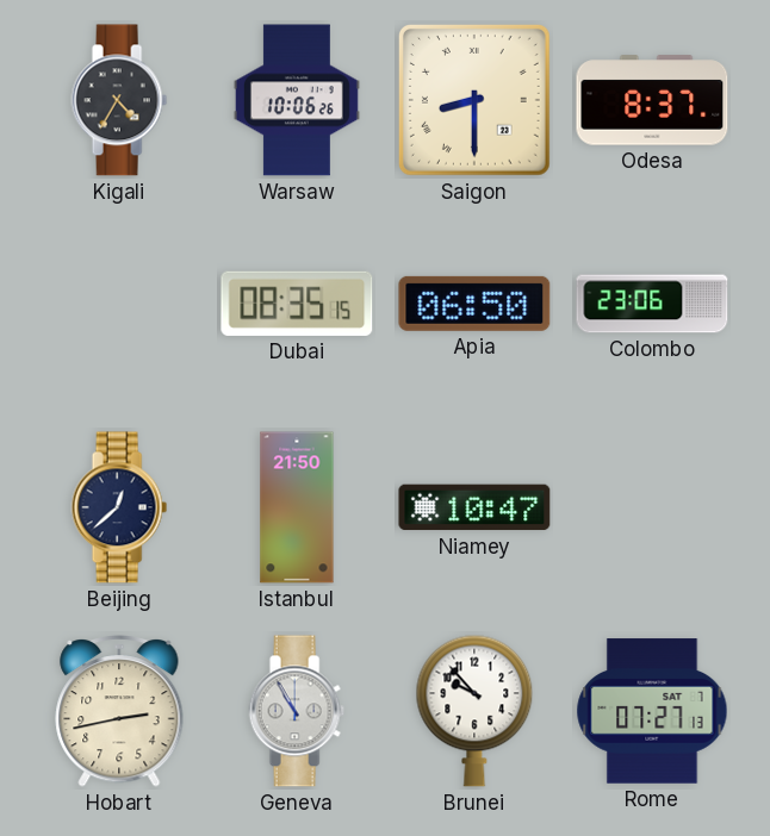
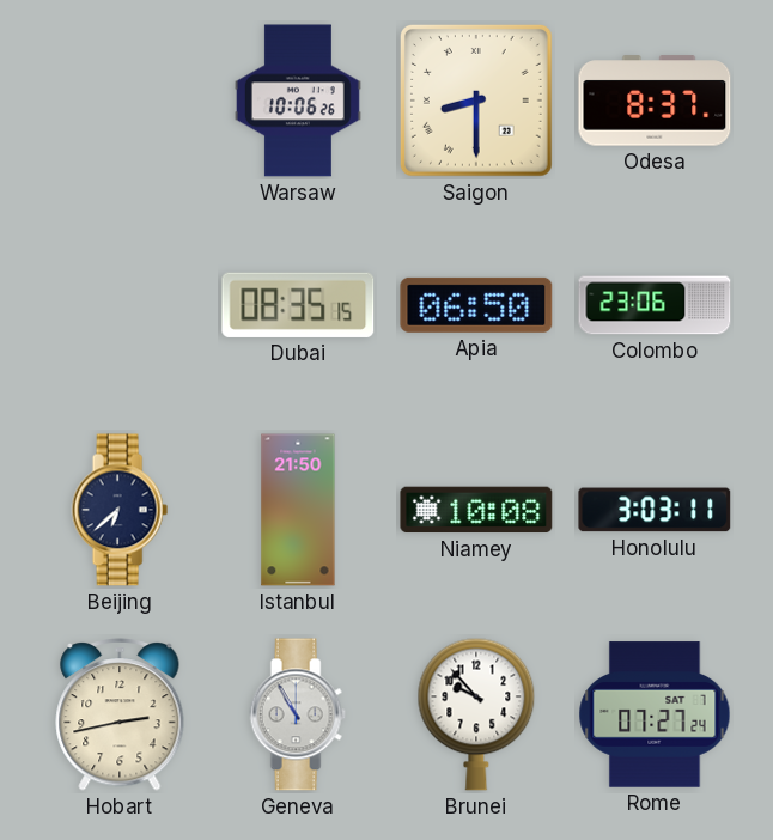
Kigali: 4:35 -> none (119, 100)
Beijing: 12:38 -> 6:38 (120, 510)
Niamey: 10:47 -> 10:08 (476, 510)
Honolulu: none -> 3:03 (655, 510)
Rome: 07:27:13 -> 07:27:24 (655, 714)
